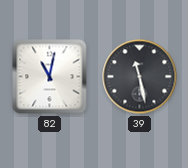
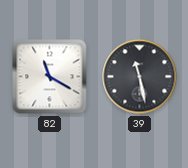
82: 11:02 -> 11:20 (50, 77)
